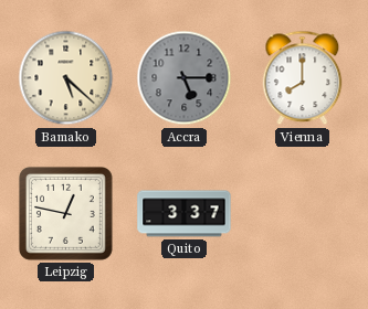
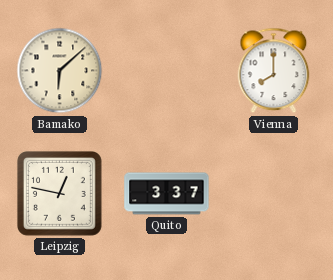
Bamako: 5:22 -> 6:08 (60, 71)
Accra: 5:15 -> none (185, 78)
